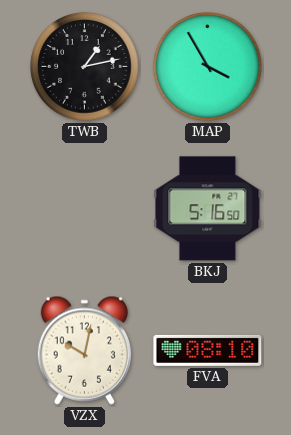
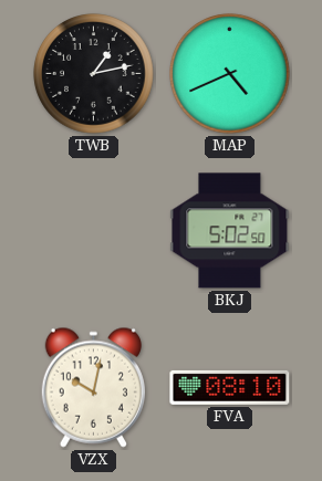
MAP: 3:55 -> 4:41 (230, 74)
BKJ: 5:16 -> 5:02 (230, 231)
